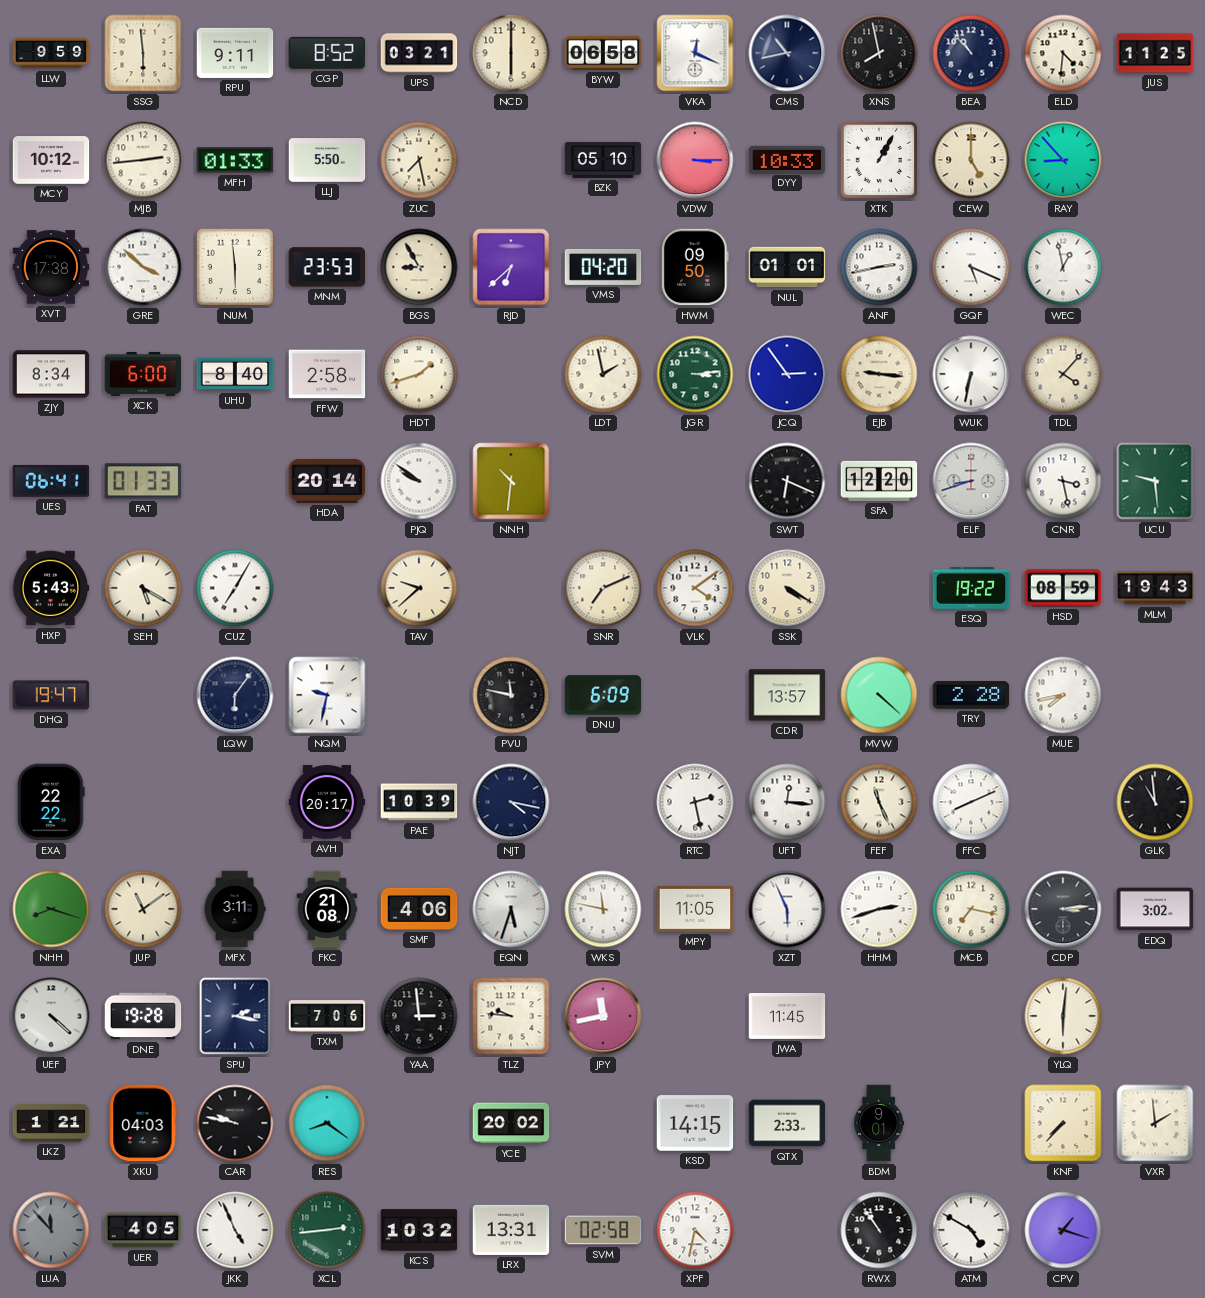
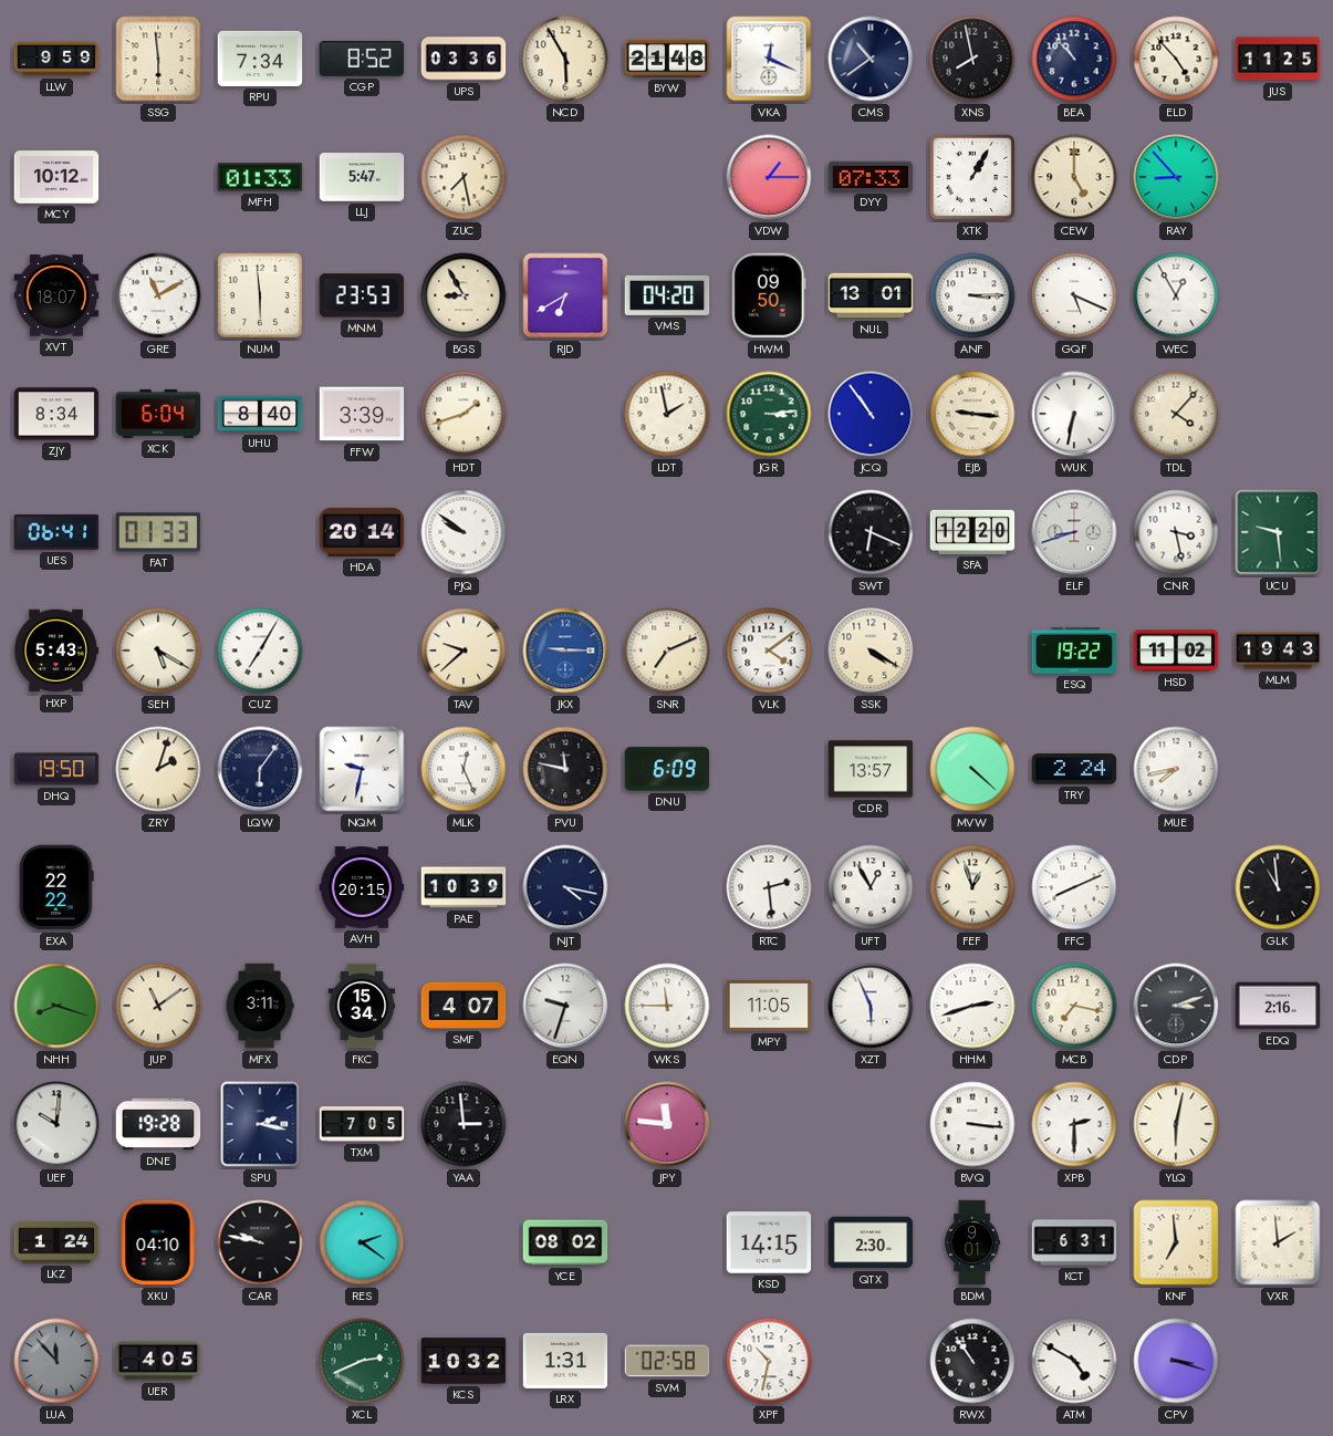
RPU: 9:11 -> 7:34 (260, 59)
UPS: 03:21 -> 03:36 (464, 59)
NCD: 6:00 -> 5:55 (565, 59)
BYW: 06:58 -> 21:48 (667, 59)
CMS: 10:43 -> 10:39 (871, 59)
ELD: 4:31 -> 4:53 (1176, 59)
MJB: 2:44 -> none (143, 160)
LLJ: 5:50 -> 5:47 (362, 177)
BZK: 05:10 -> none (603, 160)
VDW: 3:15 -> 1:15 (769, 177)
DYY: 10:33 -> 07:33 (871, 176)
XVT: 17:38 -> 18:07 (56, 295)
GRE: 3:52 -> 11:10 (158, 295)
RJD: 6:38 -> 6:40 (565, 295)
NUL: 01:01 -> 13:01 (871, 295)
ANF: 2:43 -> 3:15 (972, 295)
WEC: 12:58 -> 12:55 (1176, 295)
XCK: 6:00 -> 6:04 (158, 414)
FFW: 2:58 -> 3:39 (362, 414)
JCQ: 2:54 -> 10:54 (871, 414)
NNH: 10:31 -> none (511, 481)
JKX: none -> 9:15 (565, 651)
HSD: 08:59 -> 11:02 (1176, 651)
DHQ: 19:47 -> 19:50 (56, 769)
ZRY: none -> 2:03 (158, 769)
MLK: none -> 12:26 (464, 769)
TRY: 2:28 -> 2:24 (1074, 769)
AVH: 20:17 -> 20:15 (362, 887)
RTC: 2:28 -> 2:29 (769, 887)
UFT: 12:16 -> 12:55 (871, 887)
FEF: 11:26 -> 12:57 (972, 887)
FKC: 21:08 -> 15:34 (362, 1006)
SMF: 4:06 -> 4:07 (464, 1006)
EQN: 5:33 -> 9:33 (565, 1006)
WKS: 11:47 -> 11:45 (667, 1006)
CDP: 3:14 -> 3:12 (1176, 1006)
EDQ: 3:02 -> 2:16 (1278, 1006)
UEF: 4:22 -> 10:01 (56, 1124)
TXM: 7:06 -> 7:05 (362, 1124)
TLZ: 9:46 -> none (511, 1016)
JPY: 11:43 -> 11:46 (667, 1124)
JWA: 11:45 -> none (787, 1016)
BVQ: none -> 3:16 (972, 1124)
XPB: none -> 2:30 (1074, 1124)
YLQ: 6:01 -> 6:02 (1176, 1124)
LKZ: 1:21 -> 1:24 (56, 1242)
XKU: 04:03 -> 04:10 (158, 1242)
RES: 8:21 -> 2:21 (362, 1242)
YCE: 20:02 -> 08:02 (565, 1242)
QTX: 2:33 -> 2:30 (871, 1242)
KCT: none -> 6:31 (1074, 1242)
KNF: 7:37 -> 6:59 (1176, 1242)
JKK: 4:56 -> none (235, 1230)
XCL: 2:44 -> 2:41 (362, 1361)
LRX: 13:31 -> 1:31 (565, 1361)
XPF: 4:32 -> 10:32 (769, 1361)
CPV: 1:18 -> 3:18 (1176, 1361)
